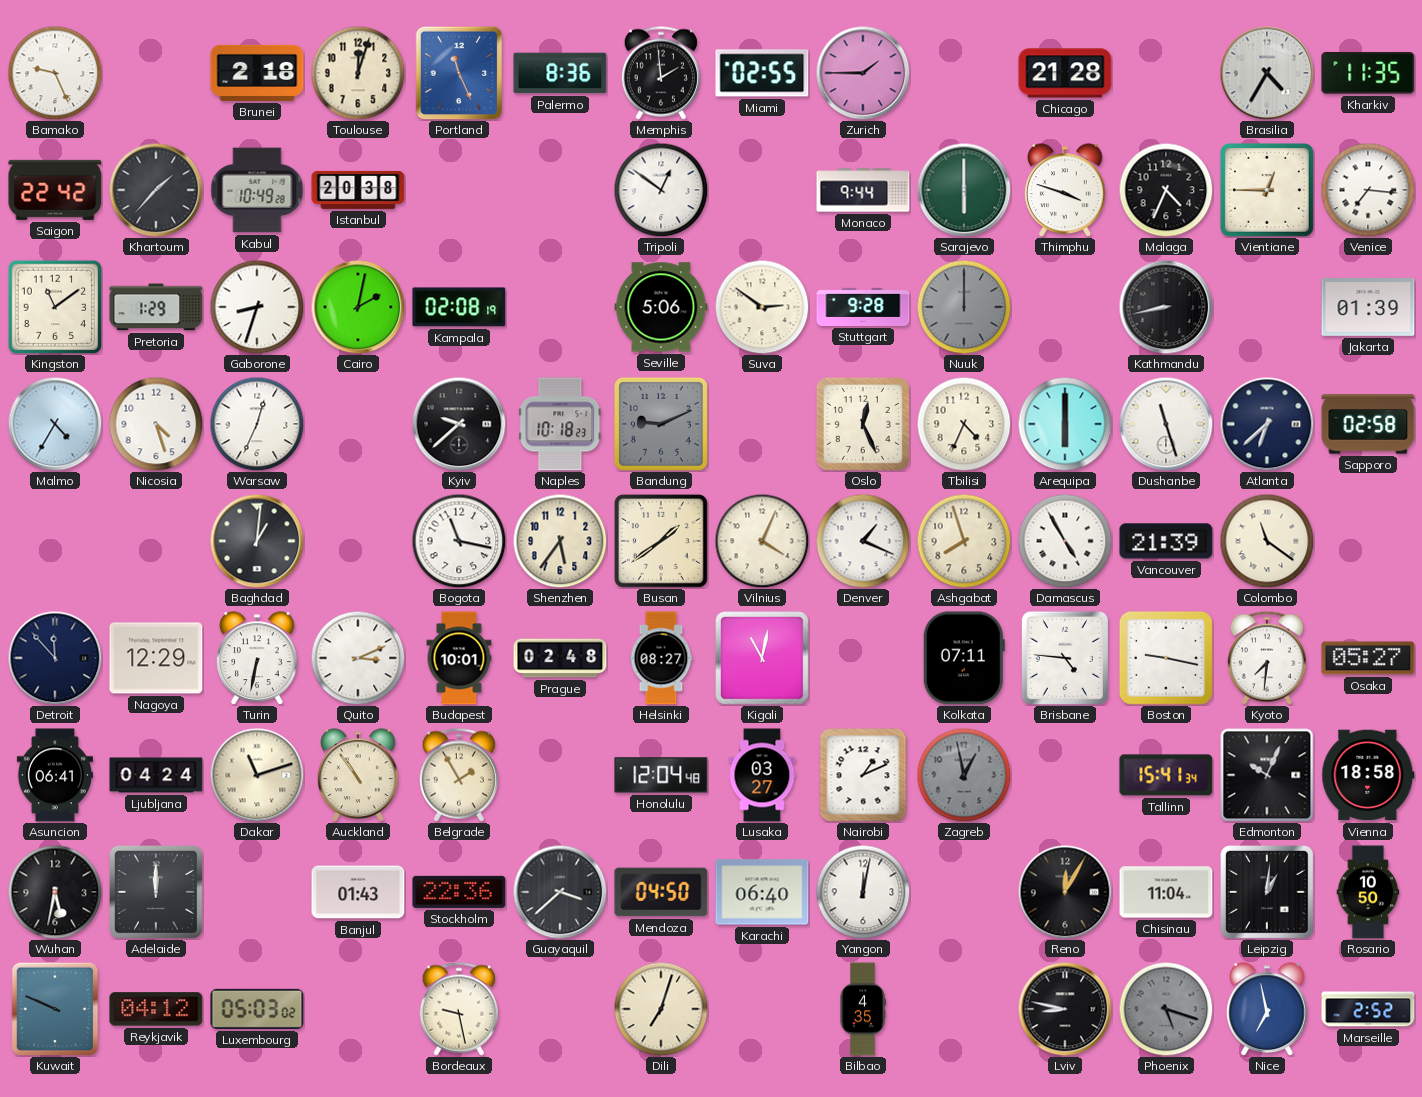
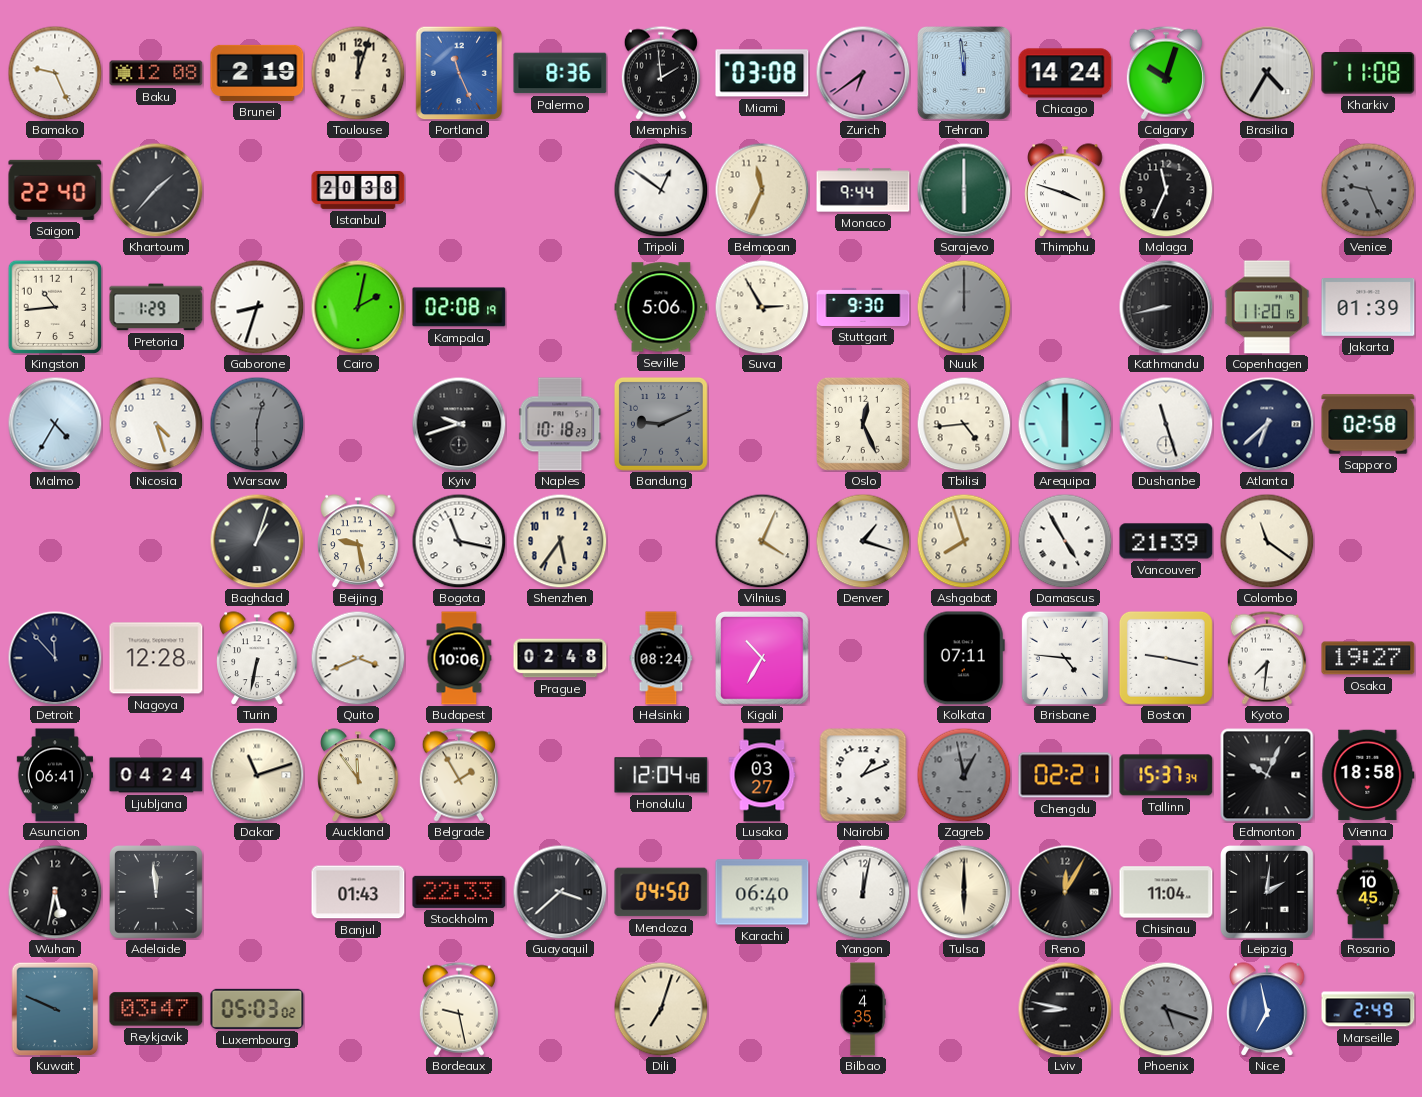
Baku: none -> 12:08 (156, 73)
Brunei: 2:18 -> 2:19 (257, 73)
Miami: 02:55 -> 03:08 (762, 73)
Zurich: 1:45 -> 6:39 (863, 73)
Tehran: none -> 11:59 (965, 74)
Chicago: 21:28 -> 14:24 (1065, 73)
Calgary: none -> 10:03 (1166, 73)
Kharkiv: 11:35 -> 11:08 (1368, 74)
Saigon: 22:42 -> 22:40 (55, 190)
Kabul: 10:49 -> none (257, 190)
Belmopan: none -> 11:34 (762, 190)
Malaga: 4:34 -> 11:34 (1166, 190)
Vientiane: 12:45 -> none (1267, 190)
Venice: 7:16 -> 9:26 (1368, 190)
Venice dial: white -> grey (1368, 190)
Kingston: 11:09 -> 10:44 (55, 307)
Suva: 2:51 -> 2:55 (762, 307)
Stuttgart: 9:28 -> 9:30 (863, 307)
Copenhagen: none -> 11:20 (1267, 307)
Warsaw: 12:34 -> 12:30 (257, 424)
Warsaw dial: white -> grey (257, 424)
Kyiv: 9:38 -> 9:42 (459, 424)
Tbilisi: 4:34 -> 4:44 (964, 424)
Baghdad: 1:01 -> 1:03 (257, 541)
Beijing: none -> 9:28 (358, 541)
Busan: 1:39 -> none (661, 541)
Denver: 1:19 -> 1:18 (863, 541)
Nagoya: 12:29 -> 12:28 (156, 658)
Quito: 3:11 -> 3:41 (358, 658)
Budapest: 10:01 -> 10:06 (459, 658)
Helsinki: 08:27 -> 08:24 (661, 658)
Kigali: 11:02 -> 10:35 (763, 659)
Osaka: 05:27 -> 19:27 (1368, 658)
Auckland: 10:54 -> 11:54 (358, 775)
Chengdu: none -> 02:21 (1065, 775)
Tallinn: 15:41 -> 15:37 (1166, 775)
Adelaide: 12:00 -> 11:59 (157, 893)
Stockholm: 22:36 -> 22:33 (459, 892)
Tulsa: none -> 6:00 (964, 892)
Leipzig: 1:01 -> 2:01 (1268, 893)
Rosario: 10:50 -> 10:45 (1368, 892)
Reykjavik: 04:12 -> 03:47 (156, 1009)
Marseille: 2:52 -> 2:49 (1368, 1009)
